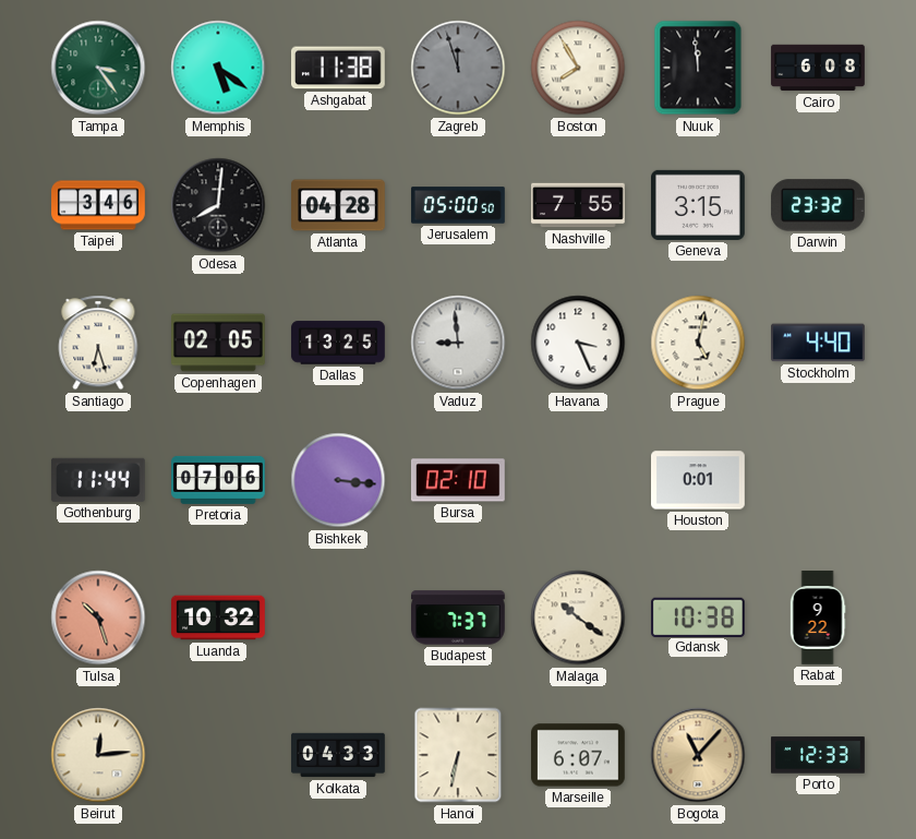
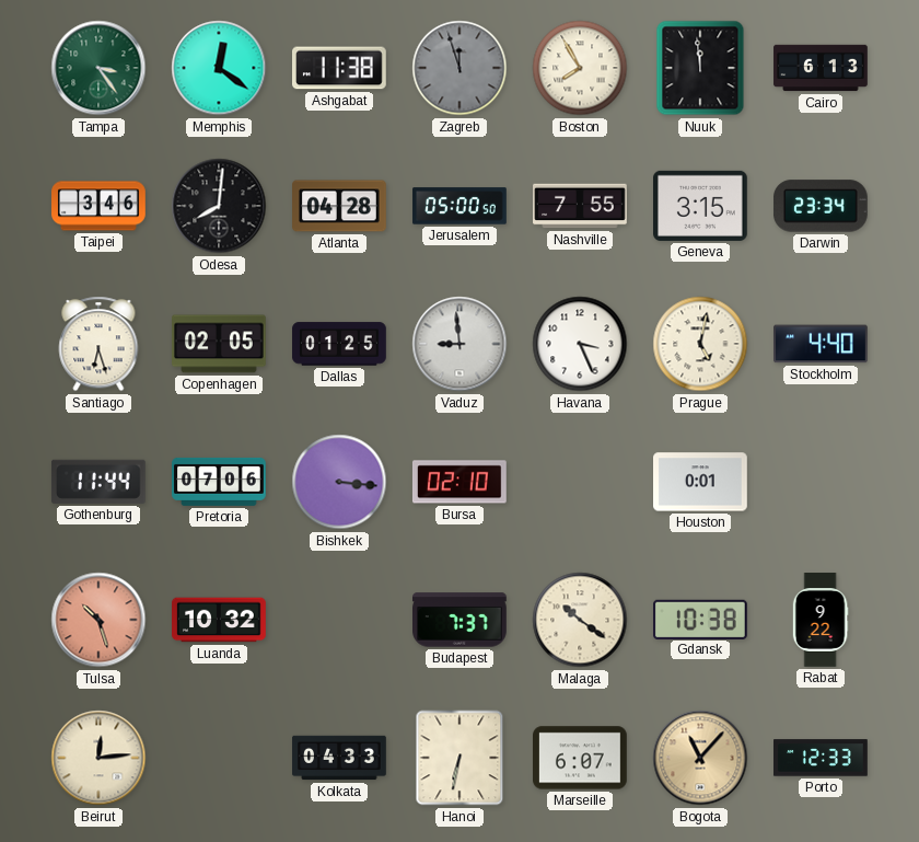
Memphis: 5:21 -> 12:21 (219, 68)
Cairo: 6:08 -> 6:13 (821, 68)
Darwin: 23:32 -> 23:34 (822, 206)
Dallas: 13:25 -> 01:25 (339, 344)
